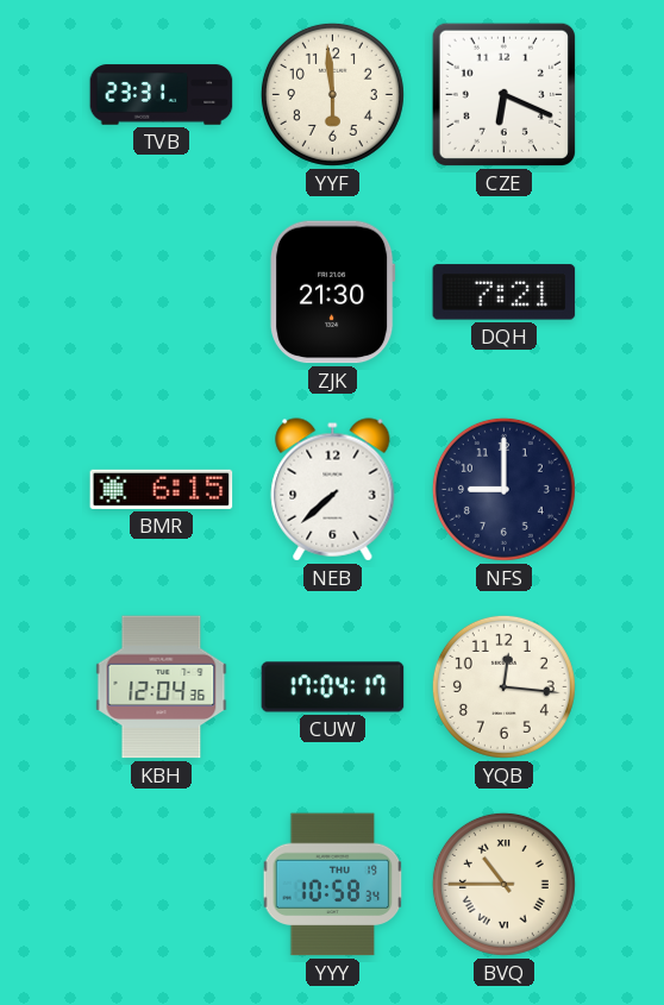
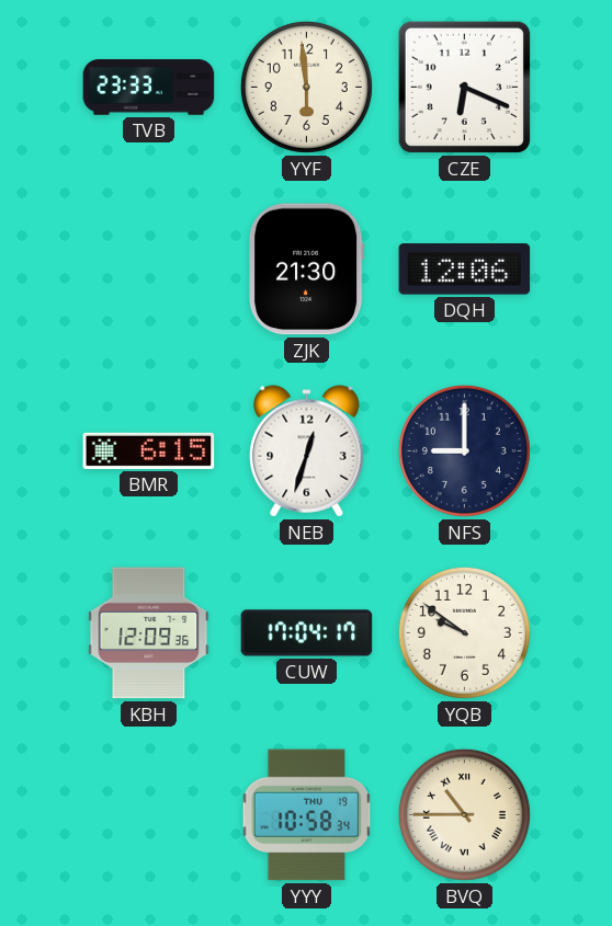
TVB: 23:31 -> 23:33 (149, 88)
DQH: 7:21 -> 12:06 (465, 270)
NEB: 7:38 -> 12:33 (307, 451)
KBH: 12:04 -> 12:09 (149, 633)
YQB: 12:16 -> 9:51 (464, 632)
